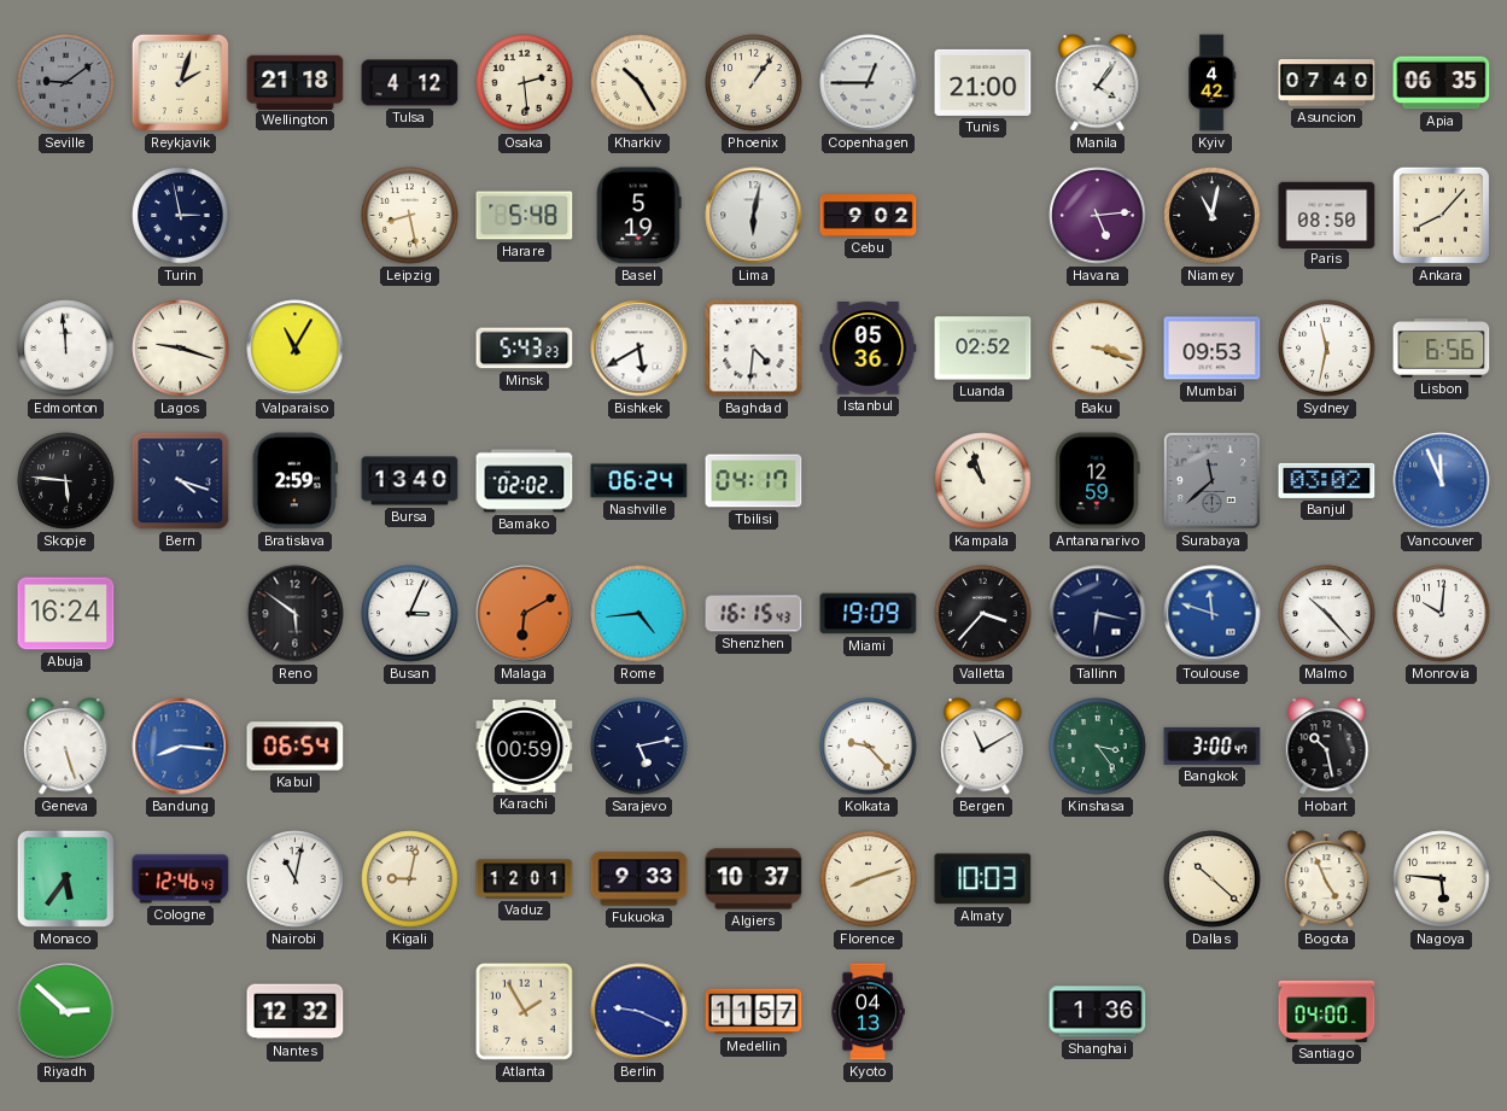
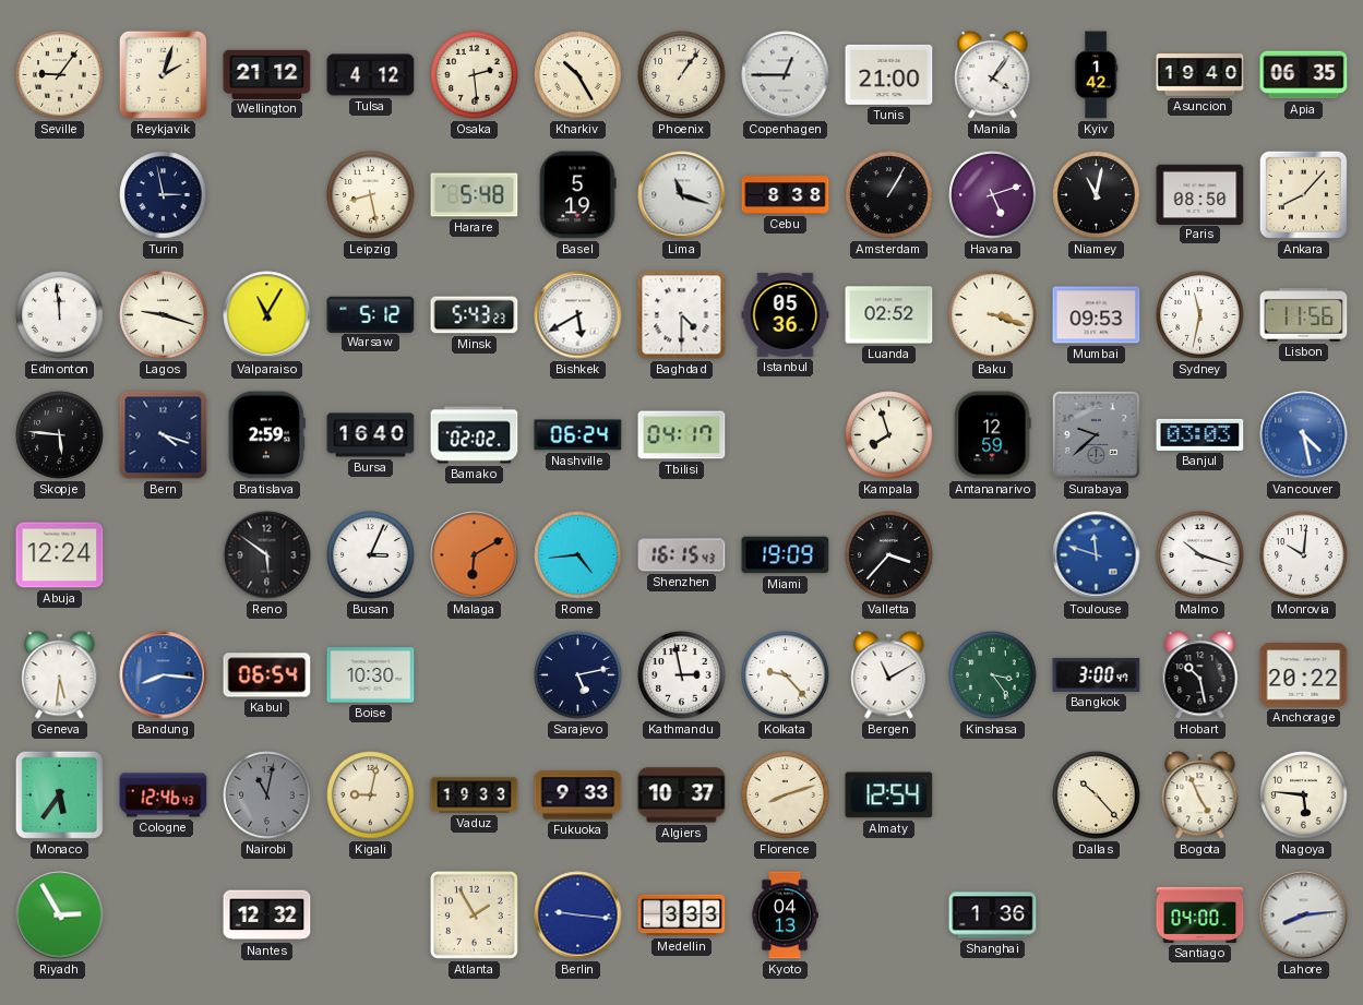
Seville: 9:09 -> 9:06 (60, 75)
Seville dial: grey -> cream (60, 75)
Wellington: 21:18 -> 21:12 (267, 74)
Kyiv: 4:42 -> 1:42 (1097, 75)
Asuncion: 07:40 -> 19:40 (1200, 75)
Lima: 6:02 -> 11:18 (682, 195)
Cebu: 9:02 -> 8:38 (786, 195)
Amsterdam: none -> 1:05 (889, 195)
Havana: 5:14 -> 5:12 (993, 195)
Warsaw: none -> 5:12 (371, 314)
Baghdad: 4:31 -> 4:30 (682, 315)
Lisbon: 6:56 -> 11:56 (1304, 315)
Bursa: 13:40 -> 16:40 (371, 435)
Kampala: 10:57 -> 7:57 (889, 435)
Surabaya: 11:38 -> 9:38 (1096, 434)
Banjul: 03:02 -> 03:03 (1200, 434)
Vancouver: 11:56 -> 4:28 (1304, 435)
Abuja: 16:24 -> 12:24 (60, 555)
Tallinn: 6:17 -> none (1098, 614)
Malmo: 10:23 -> 10:18 (1200, 555)
Geneva: 5:27 -> 5:31 (60, 675)
Boise: none -> 10:30 (371, 675)
Karachi: 00:59 -> none (525, 747)
Kathmandu: none -> 2:58 (682, 675)
Anchorage: none -> 20:22 (1304, 675)
Nairobi dial: white -> grey (267, 795)
Vaduz: 12:01 -> 19:33 (475, 795)
Almaty: 10:03 -> 12:54 (889, 795)
Dallas: 10:22 -> 10:23 (1097, 795)
Riyadh: 2:52 -> 2:55 (60, 916)
Berlin: 9:19 -> 9:16 (578, 916)
Medellin: 11:57 -> 3:33 (682, 916)
Lahore: none -> 8:14 (1304, 916)
